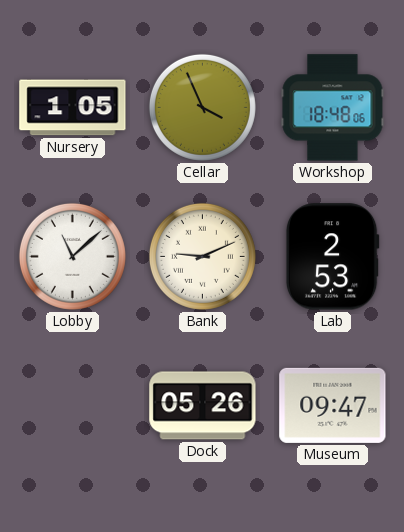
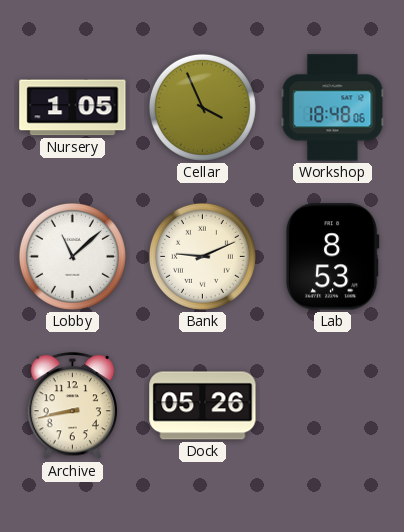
Lab: 2:53 -> 8:53 (332, 257)
Archive: none -> 8:43 (73, 406)
Museum: 09:47 -> none (333, 405)
